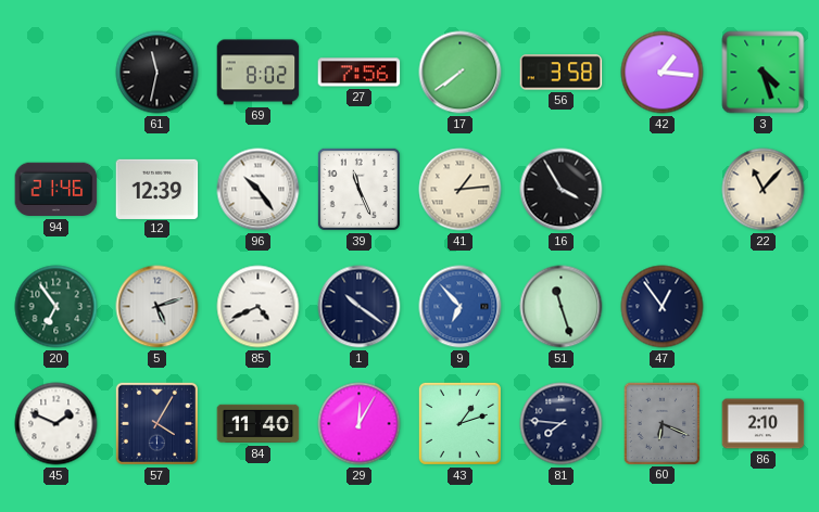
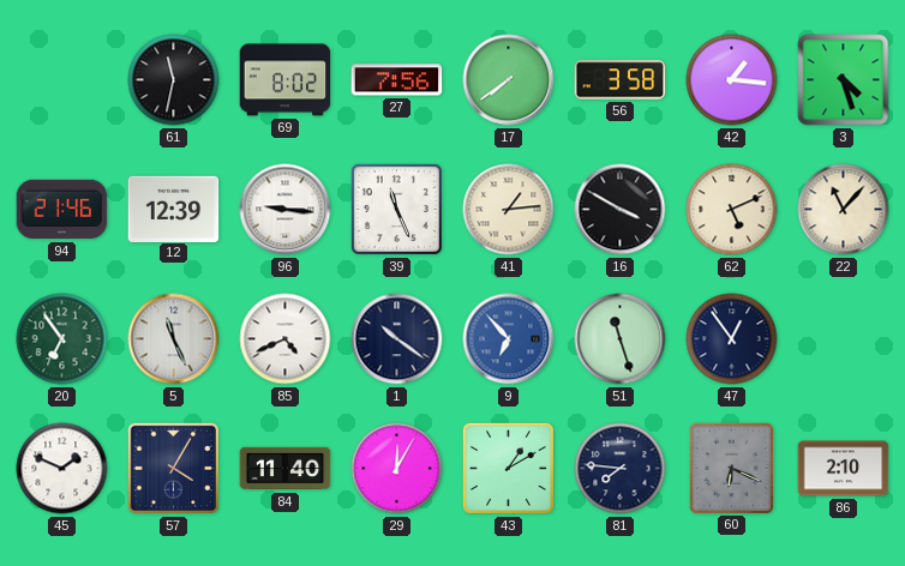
96: 10:24 -> 9:16 (286, 210)
16: 3:55 -> 3:50 (621, 210)
62: none -> 5:11 (732, 210)
5: 5:12 -> 11:26 (174, 339)
43: 1:12 -> 1:10 (508, 468)
